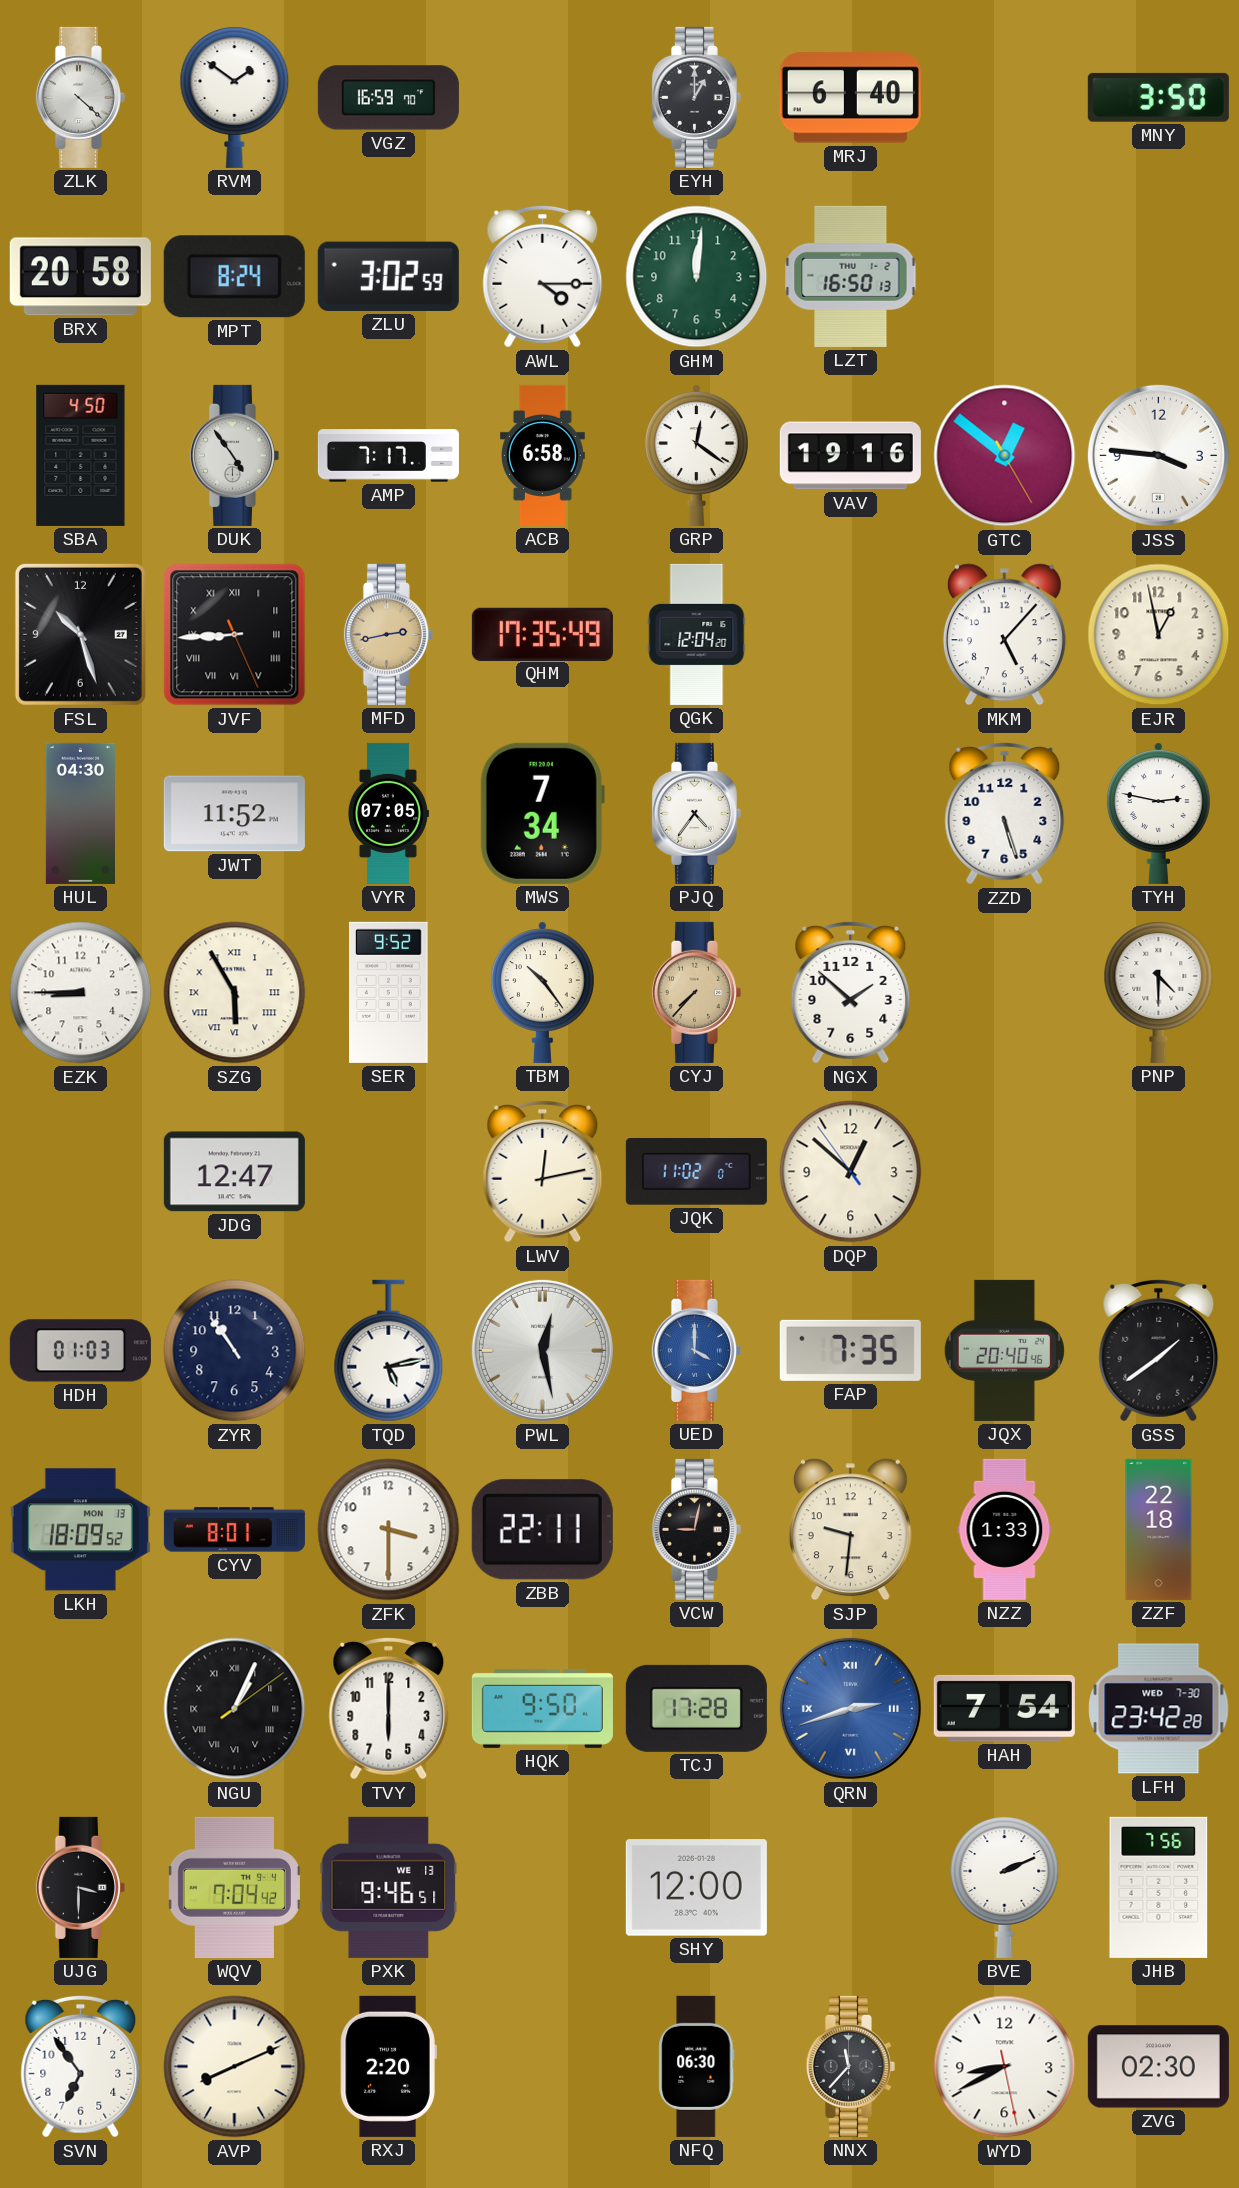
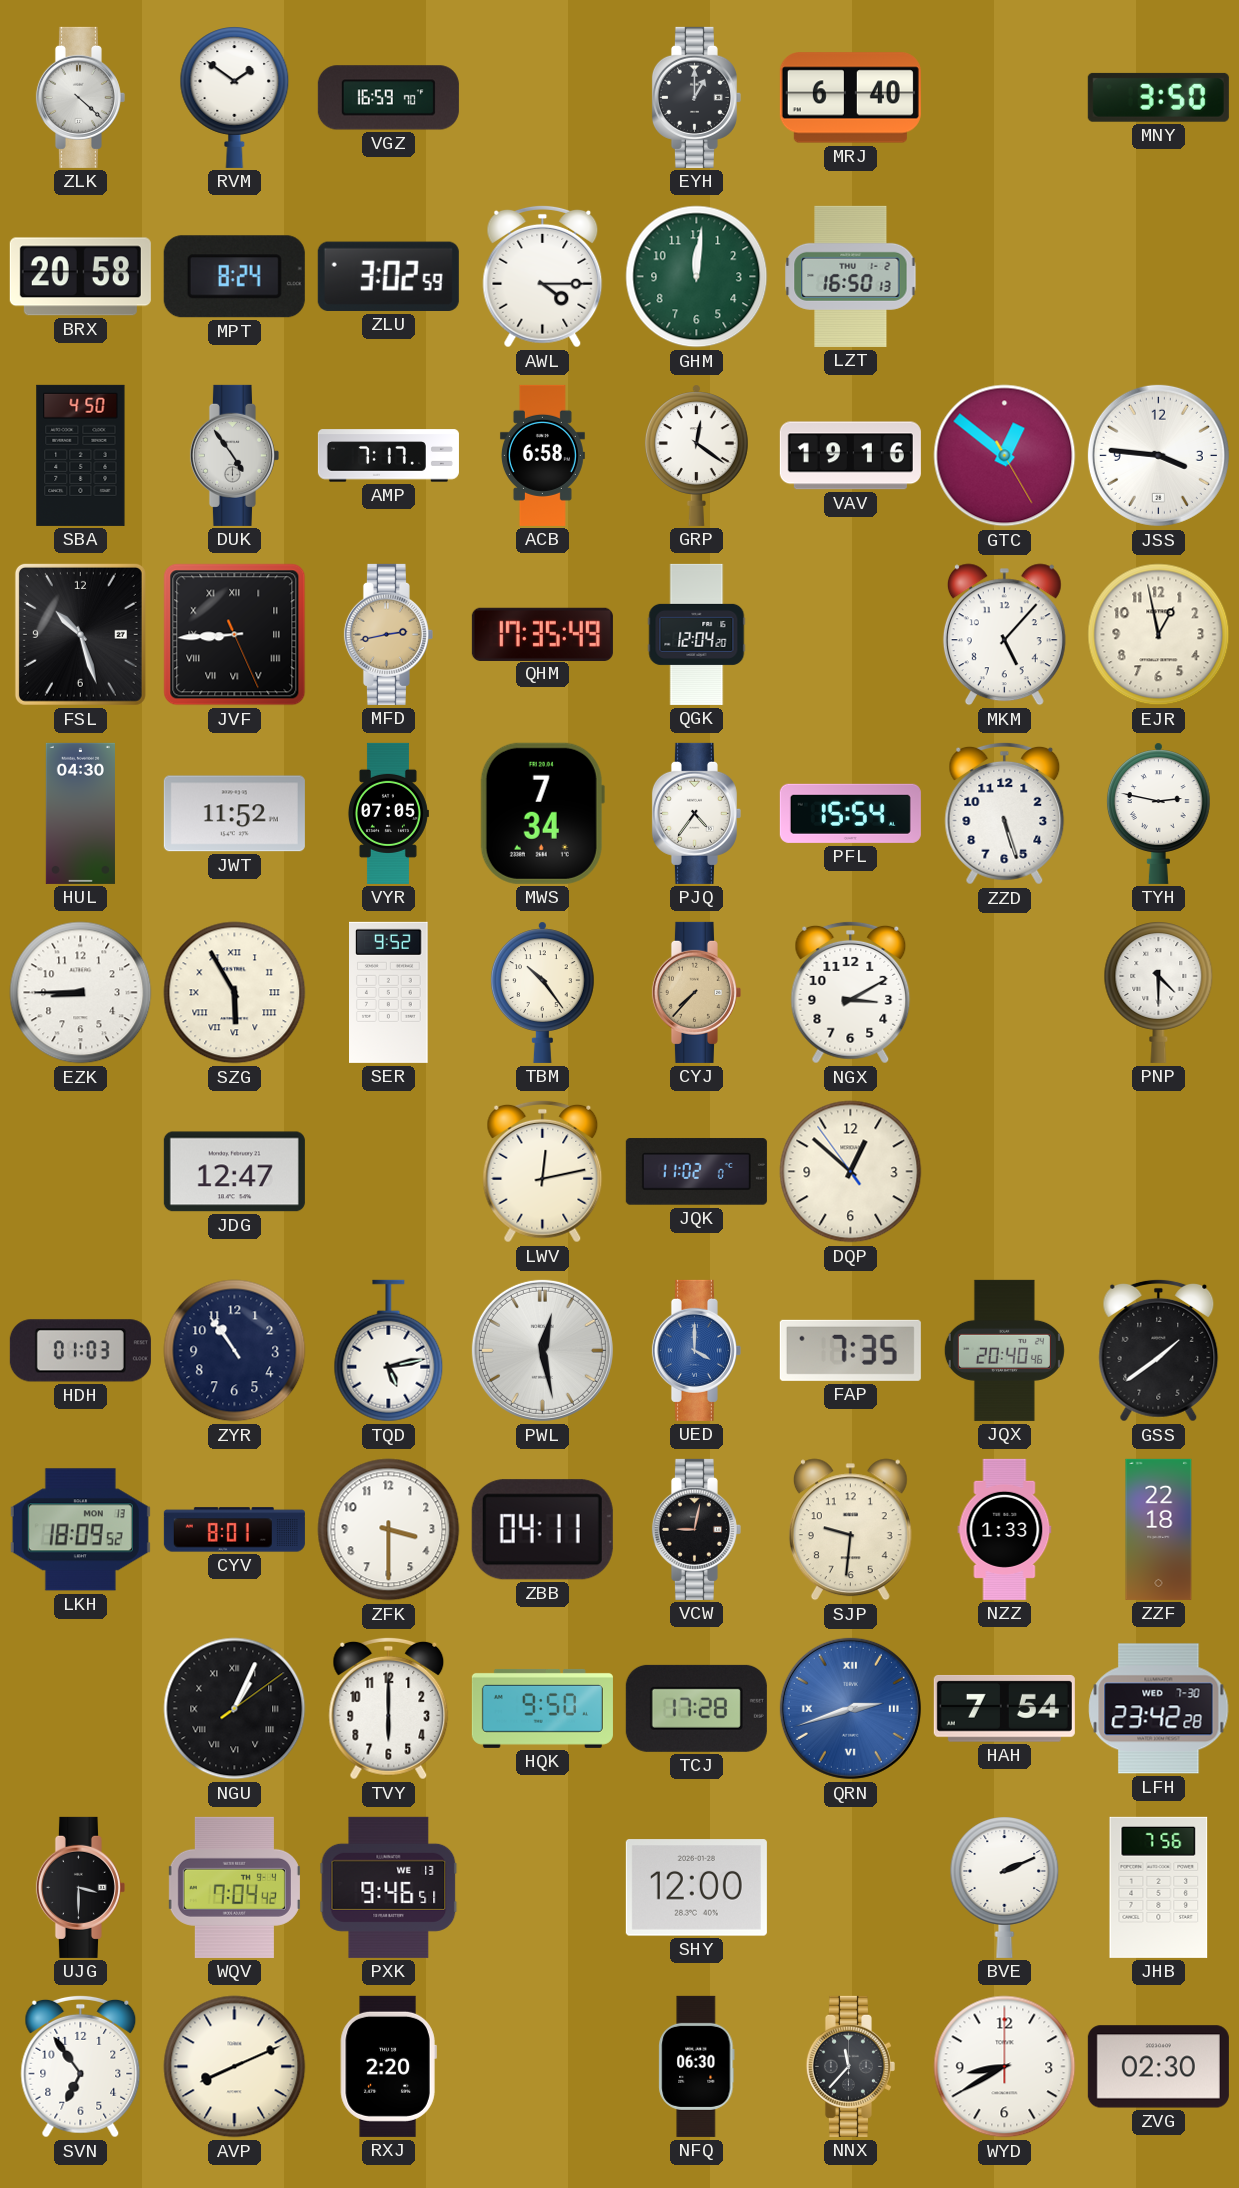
PFL: none -> 15:54 (850, 813)
NGX: 1:52 -> 3:10 (851, 992)
ZBB: 22:11 -> 04:11 (542, 1530)
WYD: 8:40:28 -> 8:40:00 (1005, 2067)
